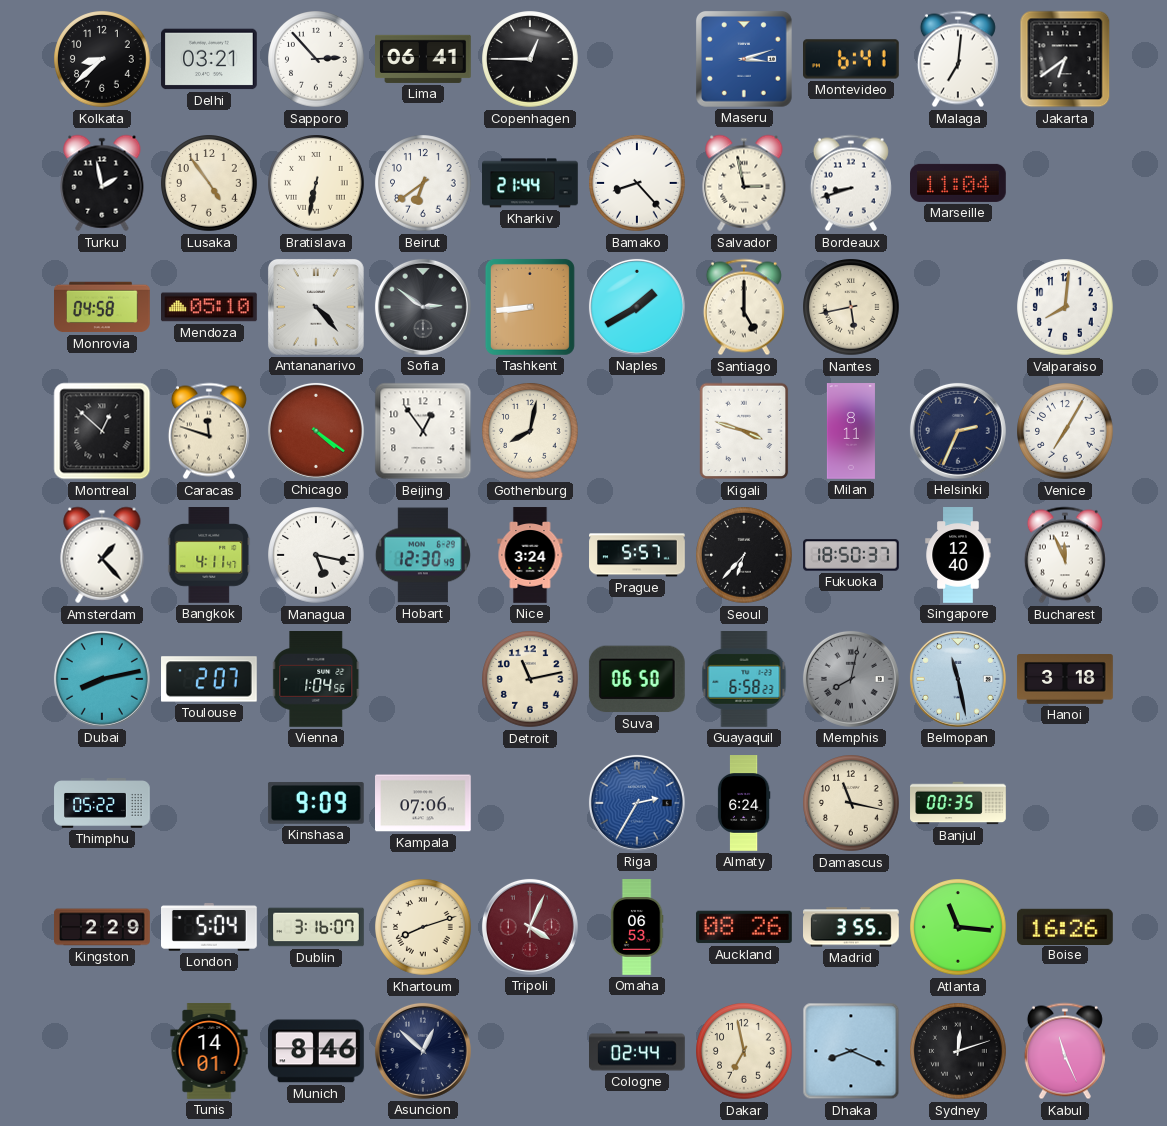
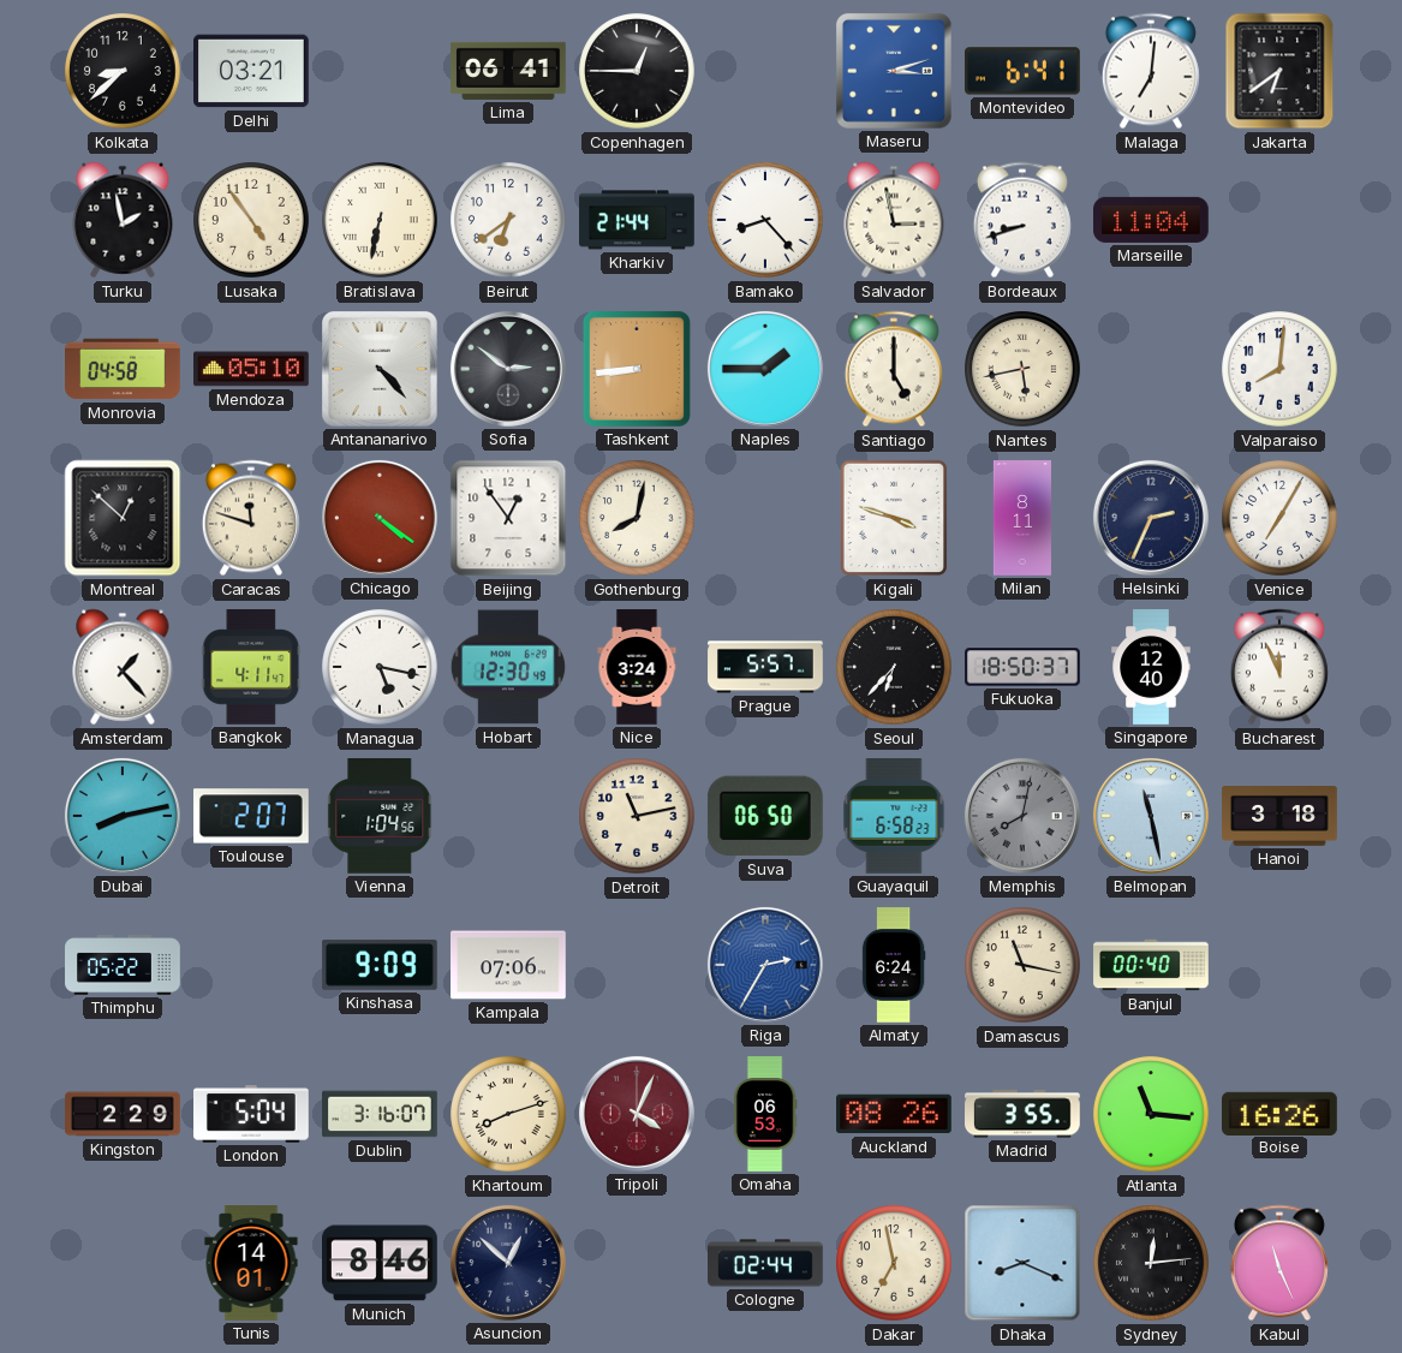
Sapporo: 2:53 -> none (316, 59)
Naples: 1:40 -> 1:45 (765, 369)
Banjul: 00:35 -> 00:40 (1151, 965)
Sydney: 12:12 -> 12:14 (1151, 1263)
